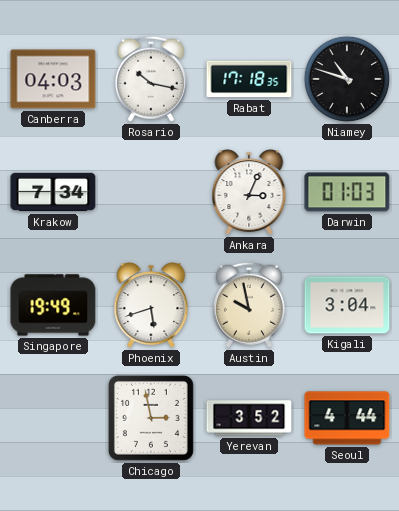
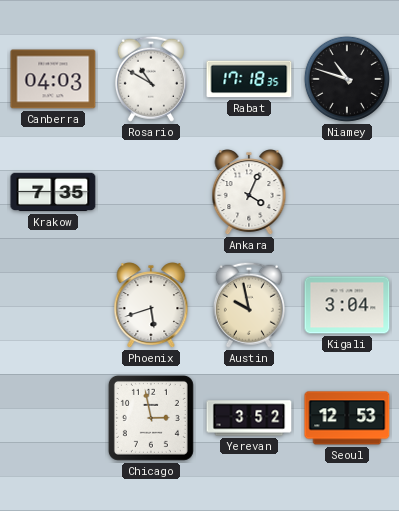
Rosario: 10:17 -> 10:50 (151, 79)
Krakow: 7:34 -> 7:35 (53, 192)
Ankara: 3:04 -> 4:04 (249, 193)
Darwin: 01:03 -> none (347, 192)
Singapore: 19:49 -> none (53, 305)
Seoul: 4:44 -> 12:53 (347, 418)
